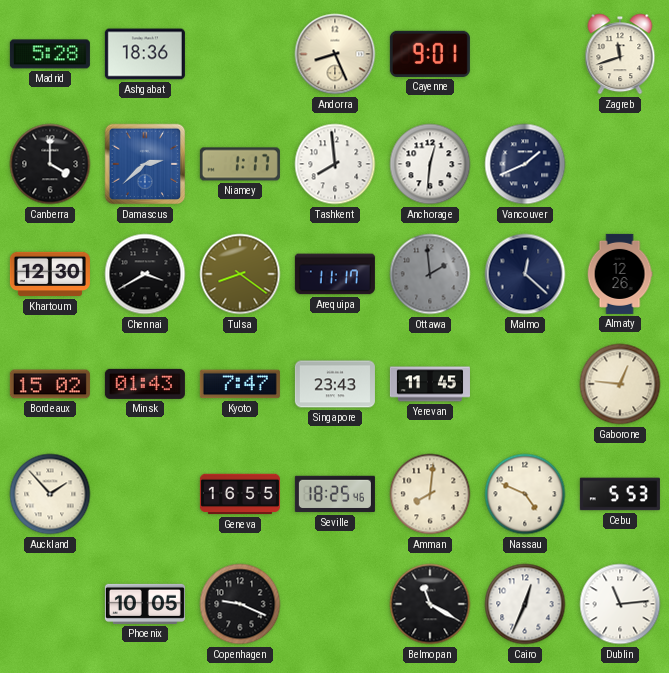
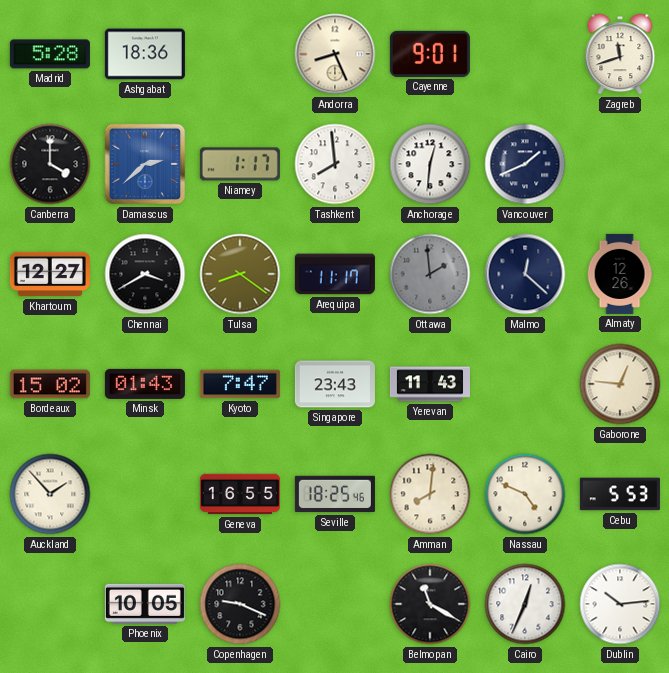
Khartoum: 12:30 -> 12:27 (50, 274)
Yerevan: 11:45 -> 11:43 (430, 384)
Dublin: 11:14 -> 10:14 (620, 604)
